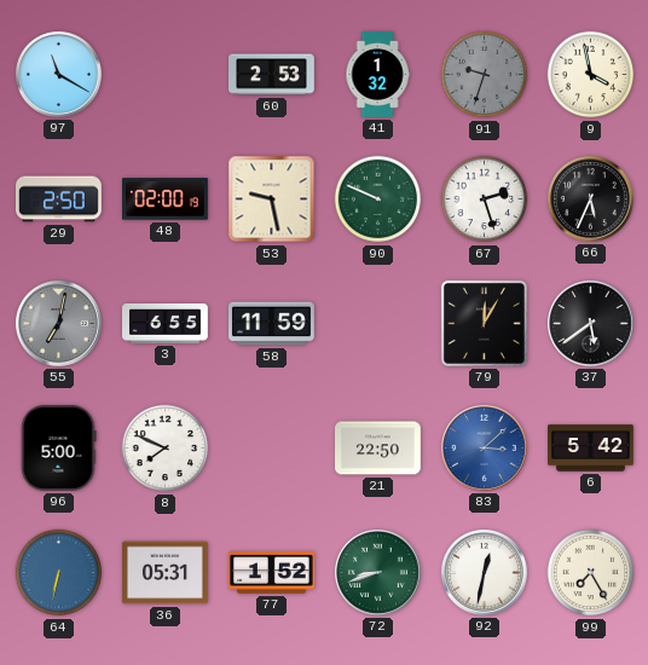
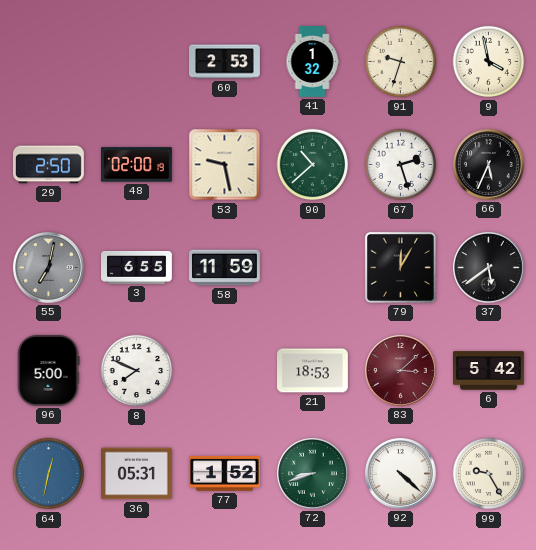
97: 11:20 -> none (59, 75)
91 dial: grey -> cream (401, 62)
90: 9:49 -> 10:38 (313, 165)
21: 22:50 -> 18:53 (313, 371)
83 dial: blue -> burgundy (401, 371)
64: 6:32 -> 12:32 (49, 474)
92: 12:32 -> 4:22 (401, 474)
99: 7:25 -> 9:25 (489, 474)
